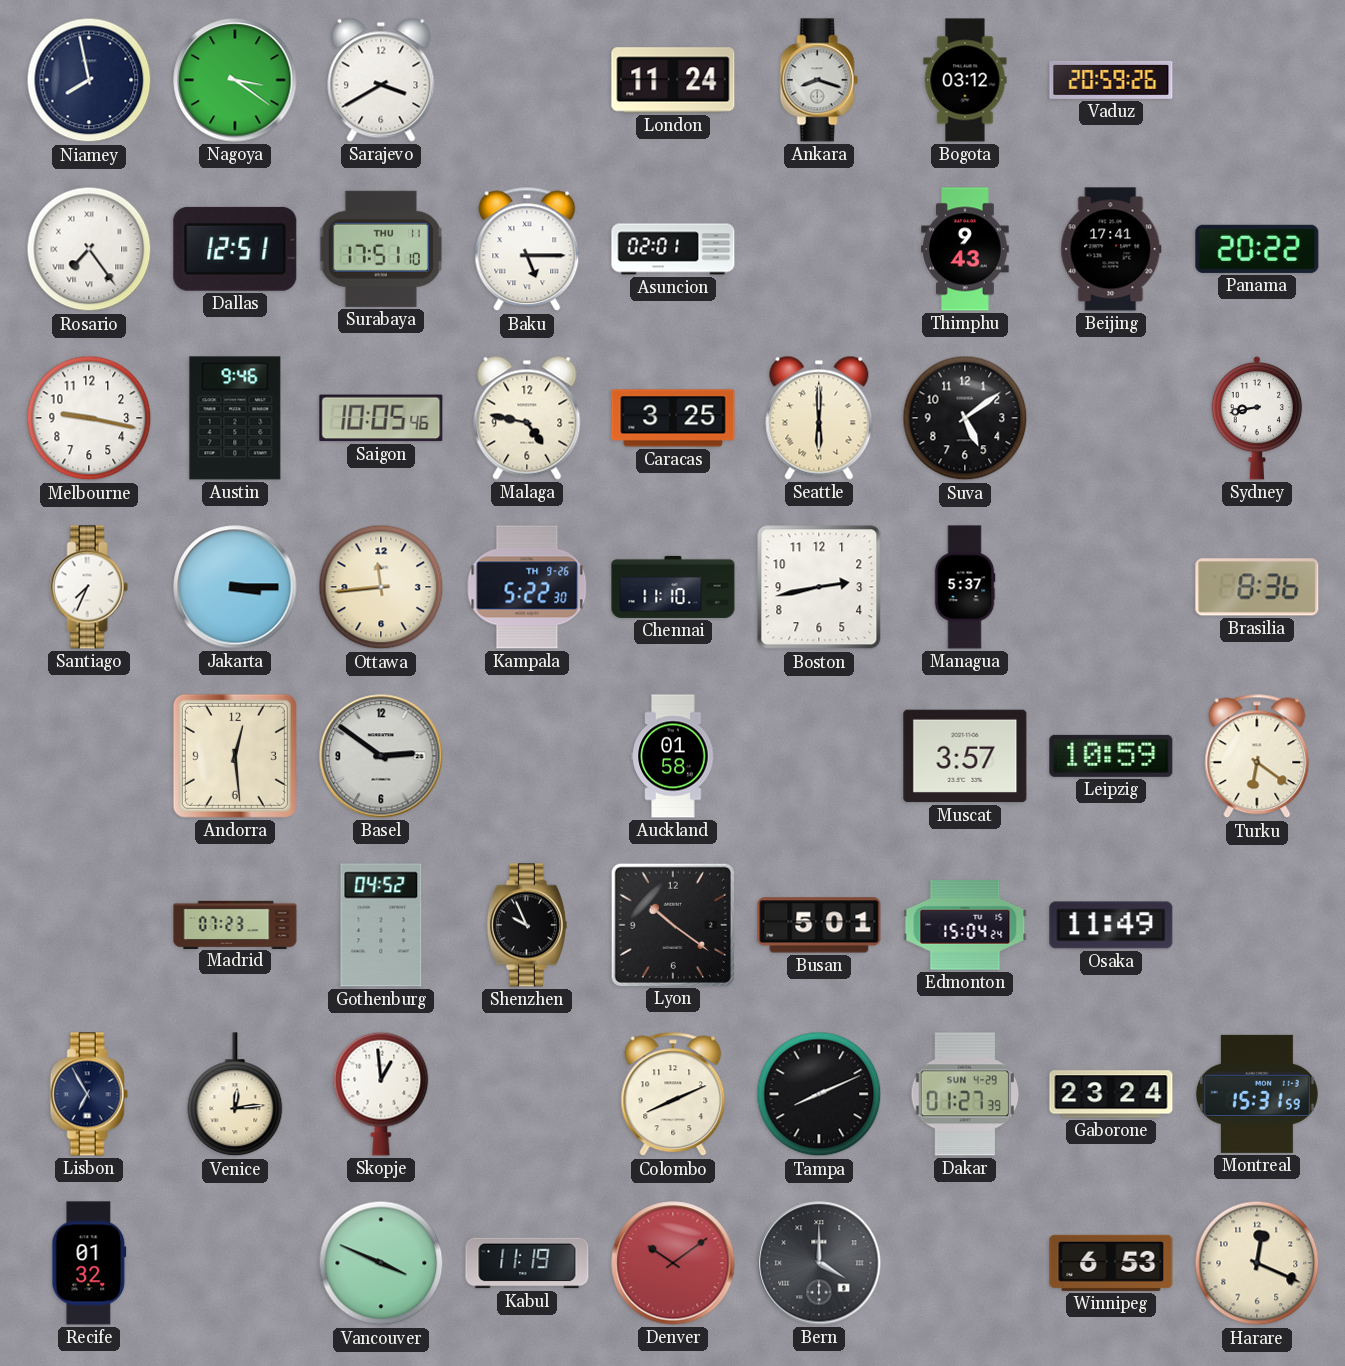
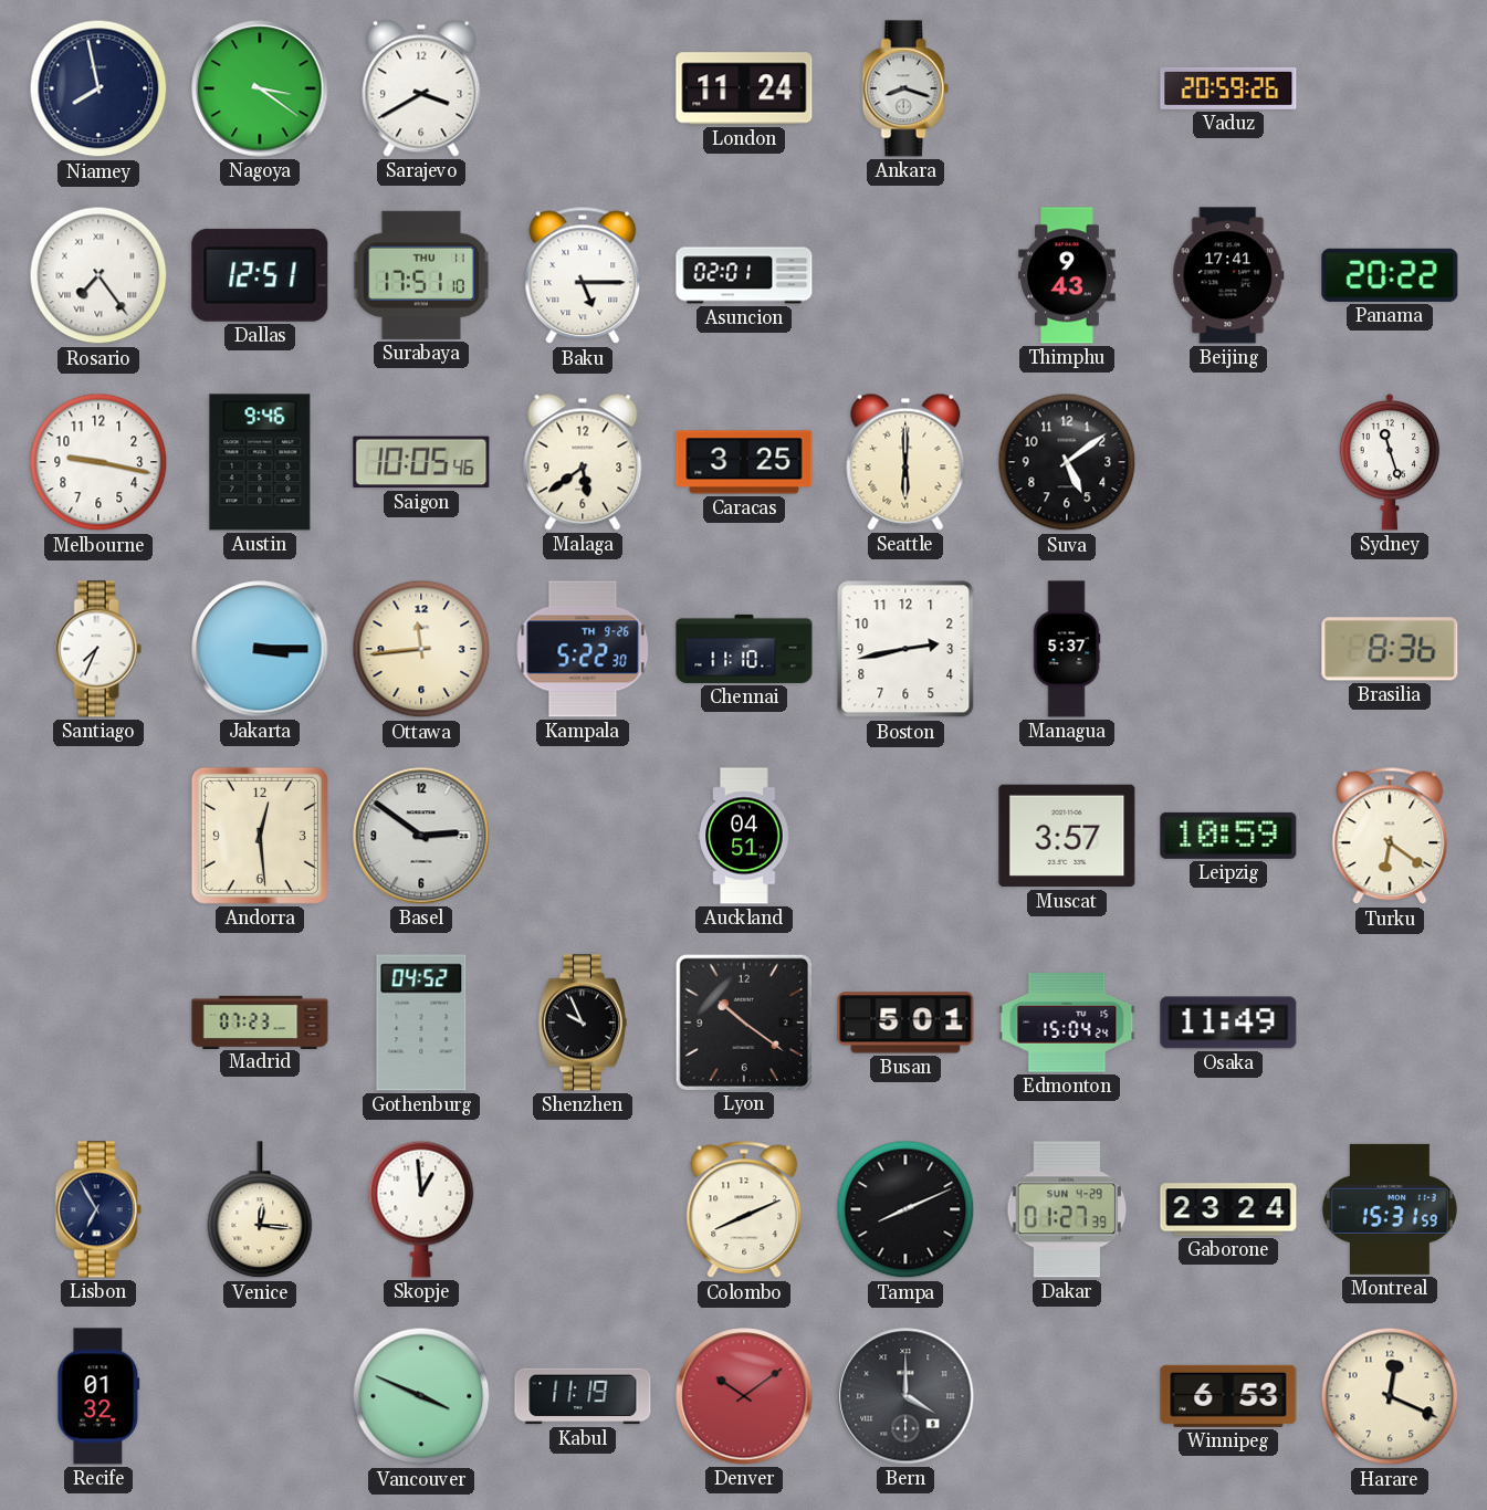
Bogota: 03:12 -> none (965, 80)
Malaga: 4:47 -> 5:39 (583, 462)
Sydney: 8:43 -> 11:27 (1390, 462)
Auckland: 01:58 -> 04:51 (744, 836)
Venice: 12:14 -> 12:16 (260, 1210)
